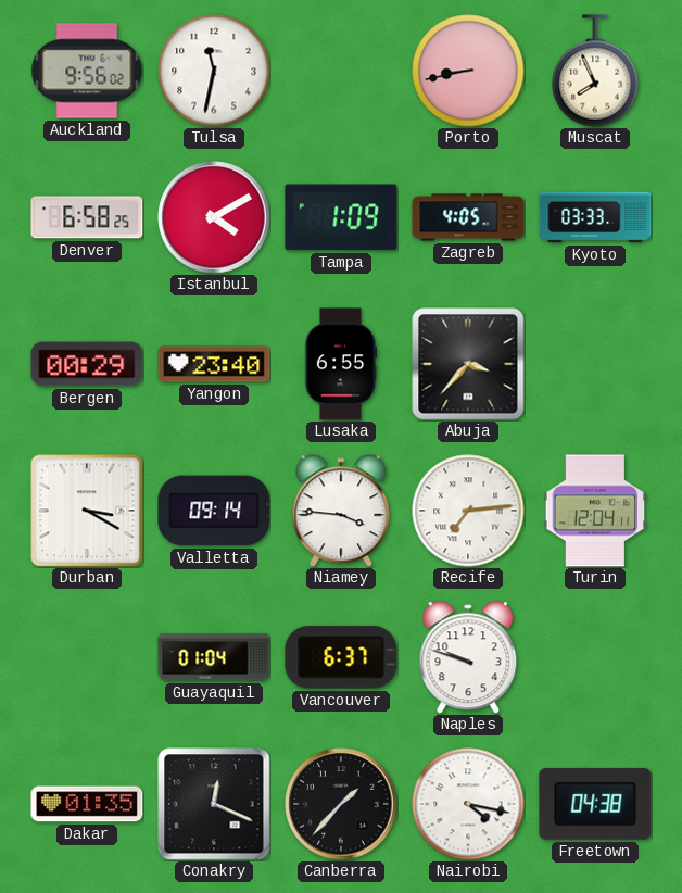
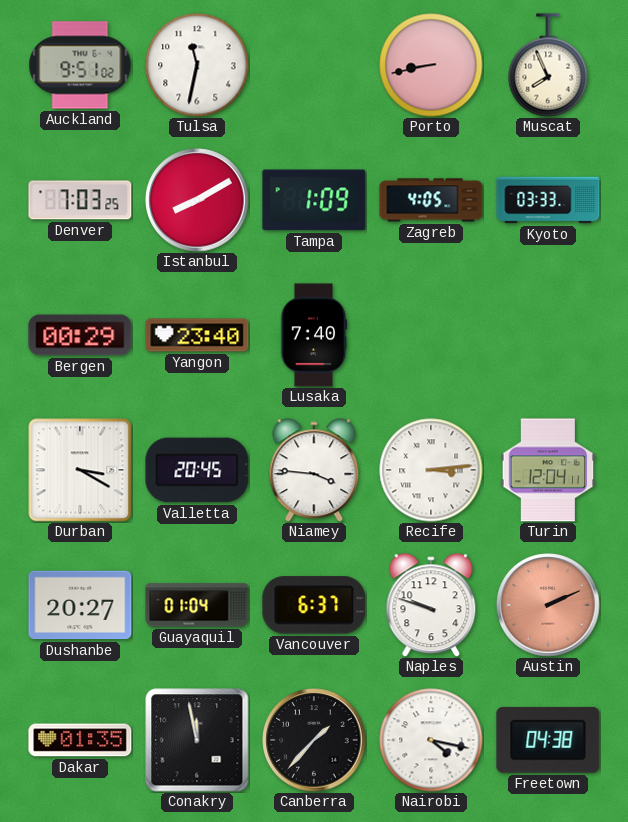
Auckland: 9:56 -> 9:51 (80, 65)
Denver: 6:58 -> 7:03 (80, 200)
Istanbul: 4:10 -> 8:10 (197, 200)
Lusaka: 6:55 -> 7:40 (314, 335)
Abuja: 3:37 -> none (468, 364)
Valletta: 09:14 -> 20:45 (197, 470)
Recife: 7:14 -> 3:14 (431, 470)
Dushanbe: none -> 20:27 (80, 605)
Austin: none -> 2:11 (548, 605)
Conakry: 12:19 -> 11:58 (197, 740)
